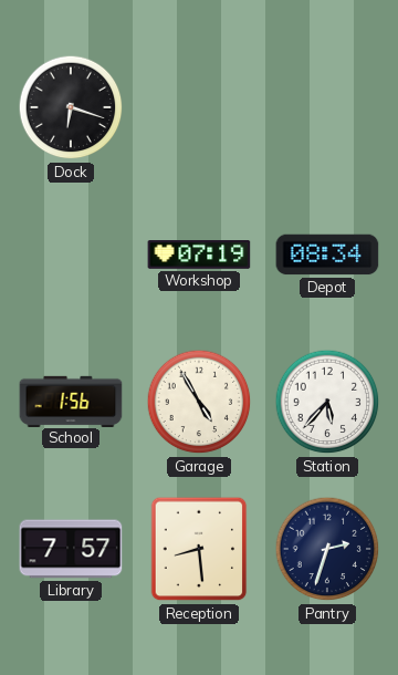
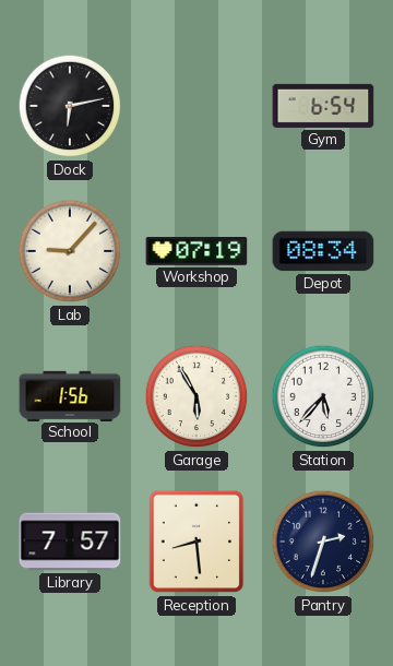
Dock: 6:18 -> 6:13 (70, 106)
Gym: none -> 6:54 (323, 106)
Lab: none -> 9:07 (70, 251)
Garage: 4:55 -> 5:55 (196, 396)
